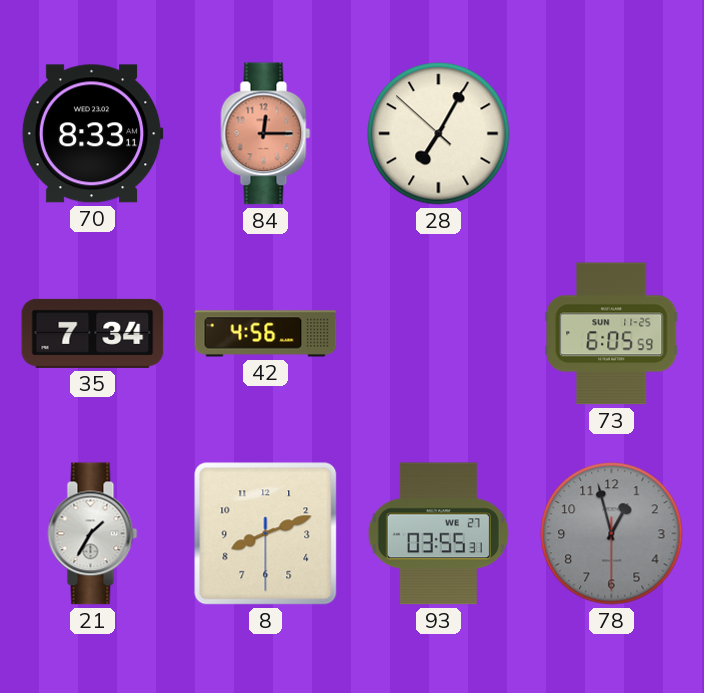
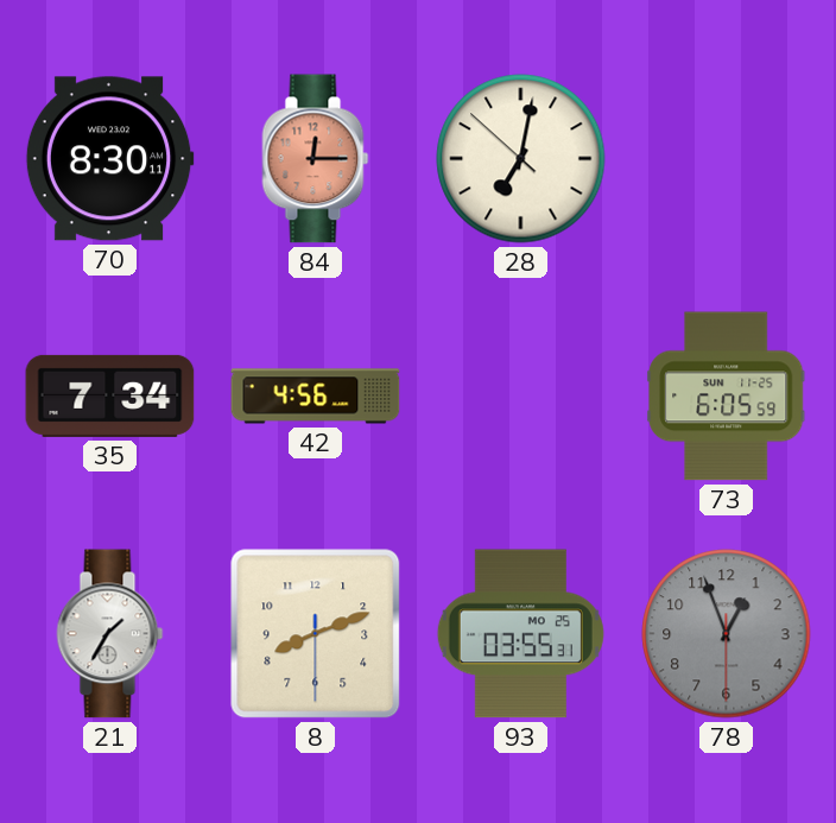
70: 8:33 -> 8:30 (109, 159)
28: 7:04 -> 7:01 (521, 159)
93 date: WE 27 -> MO 25 (520, 634)
78: 12:57 -> 12:56 (727, 634)
